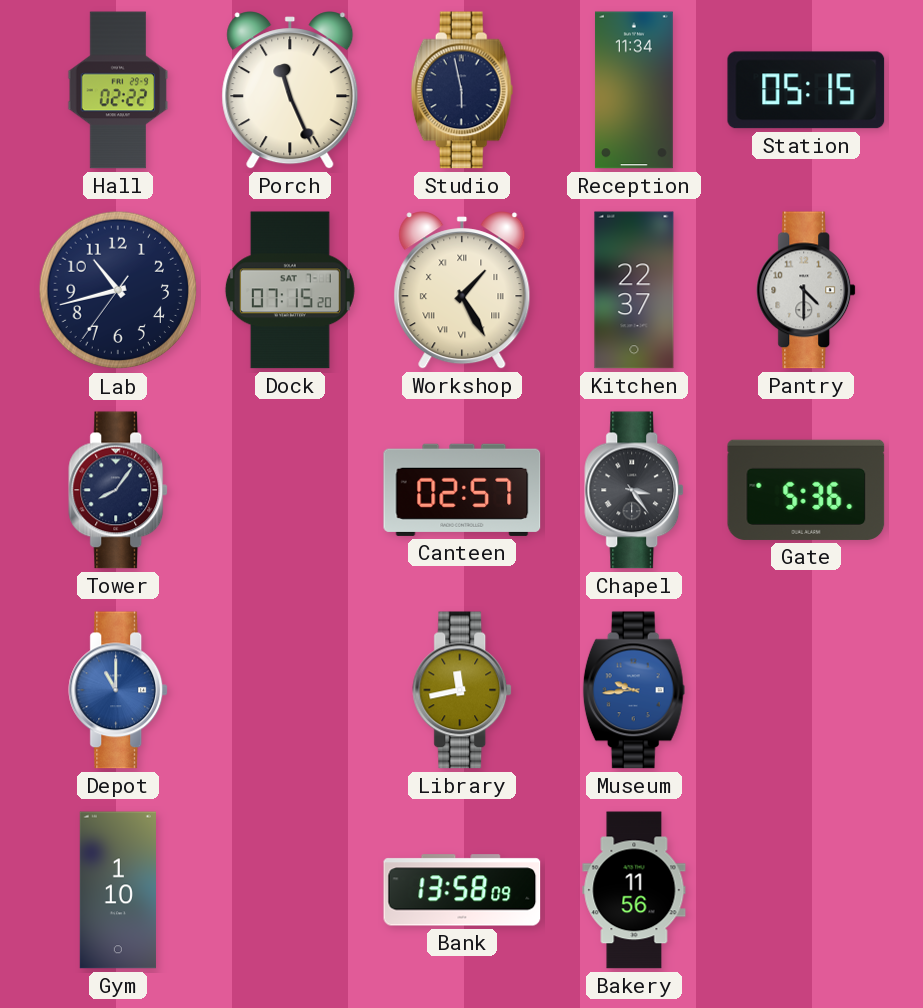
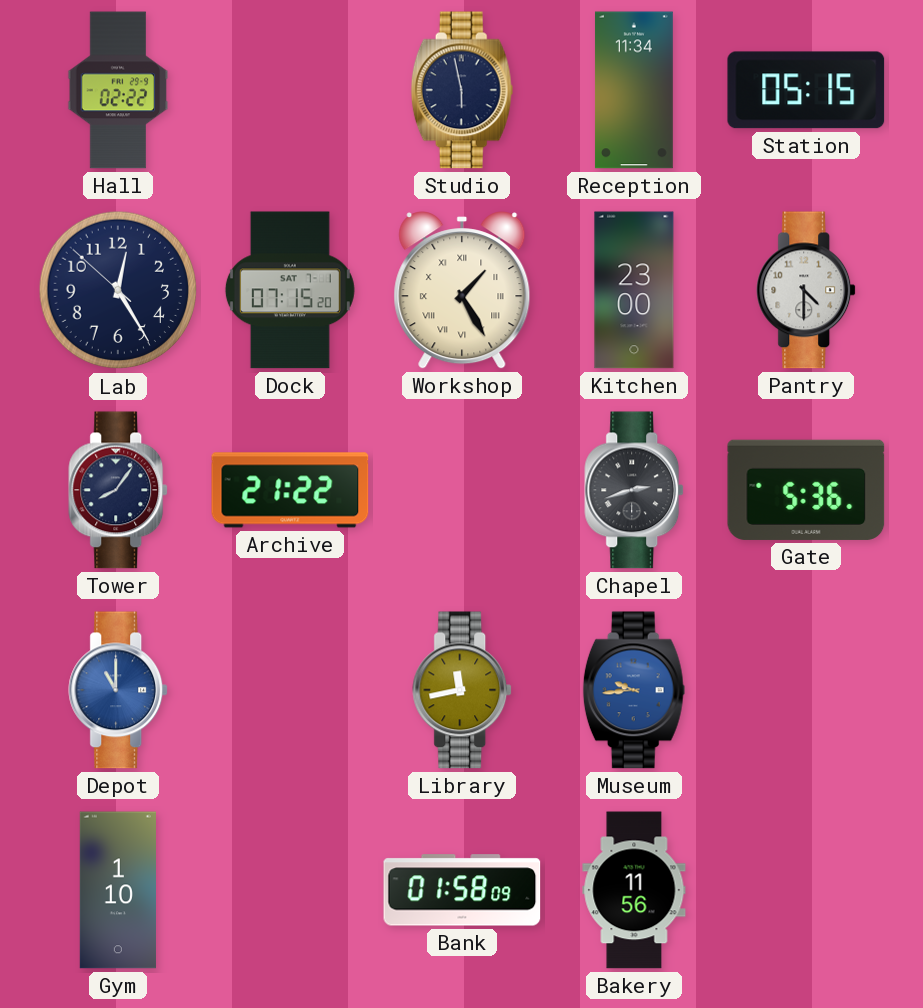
Porch: 11:26 -> none (290, 90)
Lab: 10:42 -> 12:24 (118, 290)
Kitchen: 22:37 -> 23:00 (634, 290)
Archive: none -> 21:22 (290, 490)
Canteen: 02:57 -> none (462, 490)
Chapel: 3:24 -> 2:42 (635, 490)
Bank: 13:58 -> 01:58 (462, 890)
